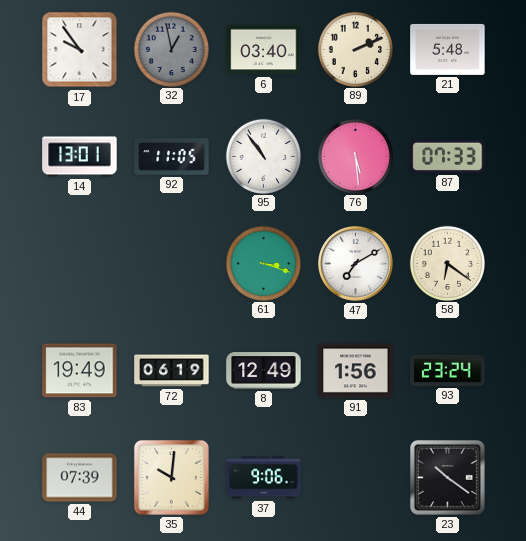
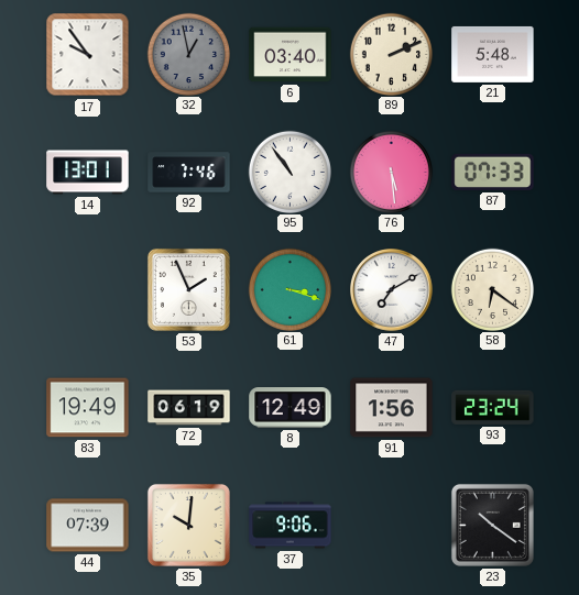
92: 11:05 -> 7:46 (189, 173)
53: none -> 1:56 (188, 289)
